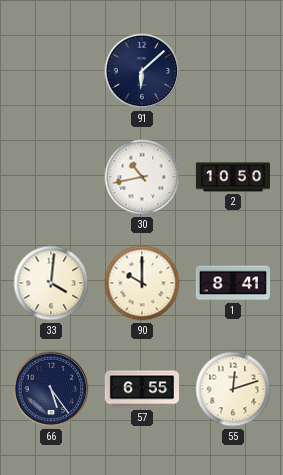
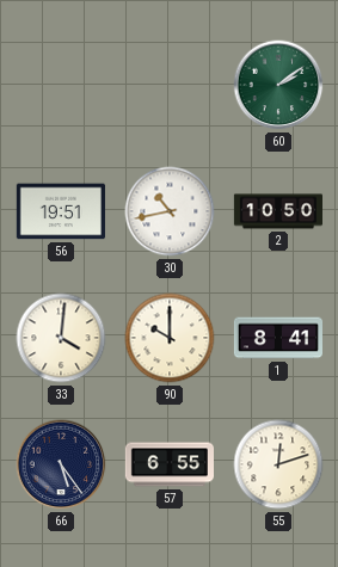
91: 6:08 -> none (142, 71)
60: none -> 2:09 (278, 85)
56: none -> 19:51 (61, 211)
